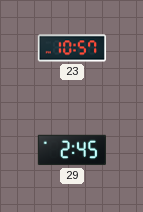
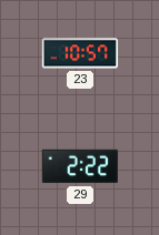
29: 2:45 -> 2:22 (79, 166)
